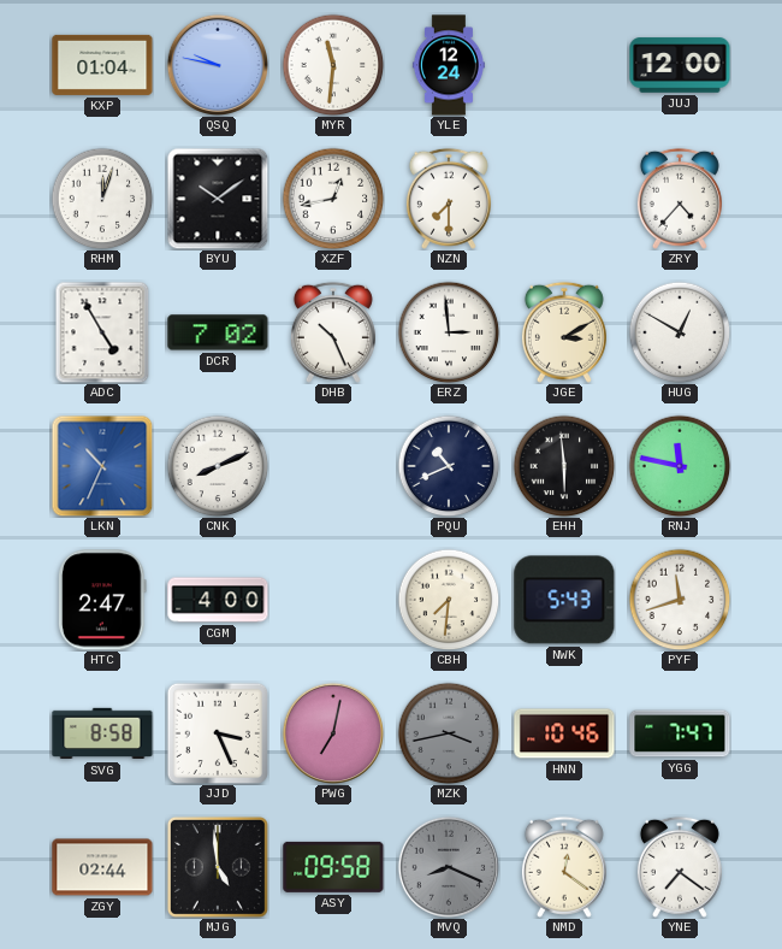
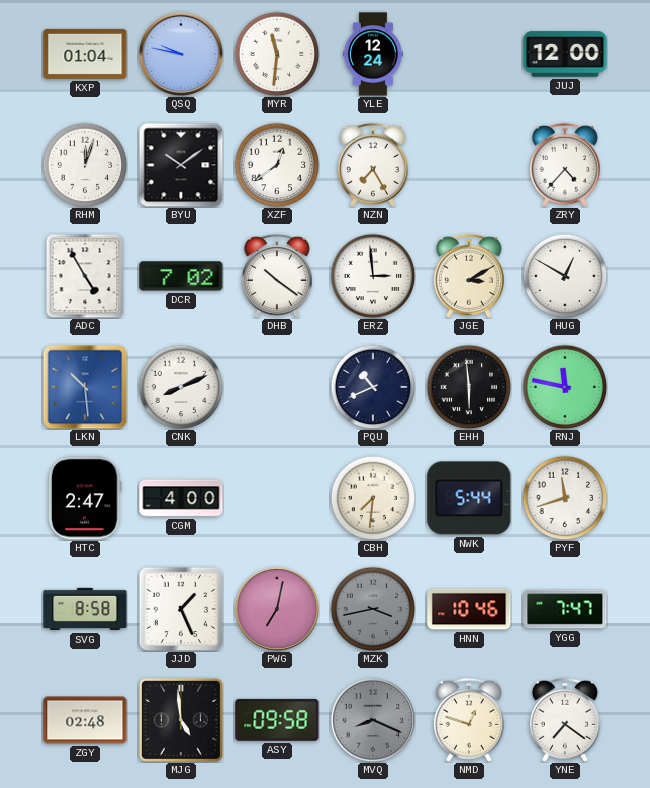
XZF: 12:43 -> 12:39 (277, 165)
NZN: 7:30 -> 7:25 (373, 165)
DHB: 10:26 -> 10:21 (277, 276)
LKN: 10:34 -> 10:29 (85, 387)
NWK: 5:43 -> 5:44 (469, 498)
JJD: 3:26 -> 1:26 (180, 608)
ZGY: 02:44 -> 02:48 (85, 720)
NMD: 12:21 -> 12:48 (469, 720)
